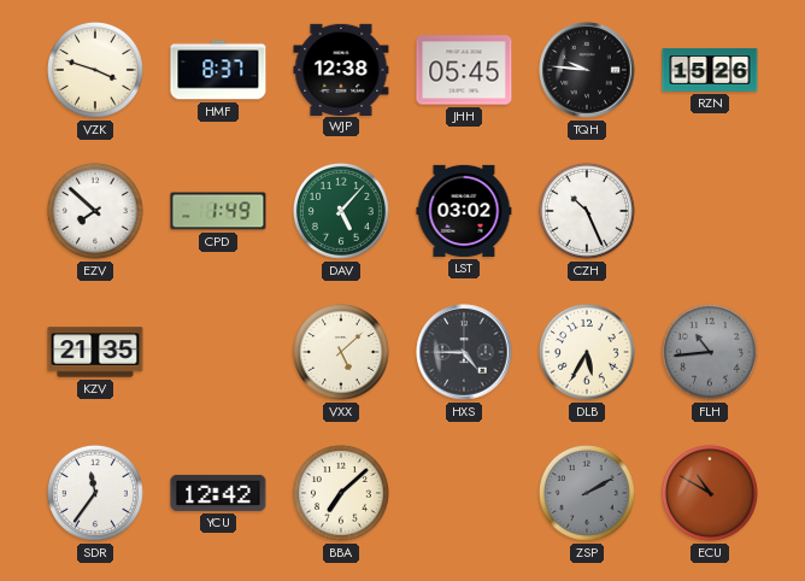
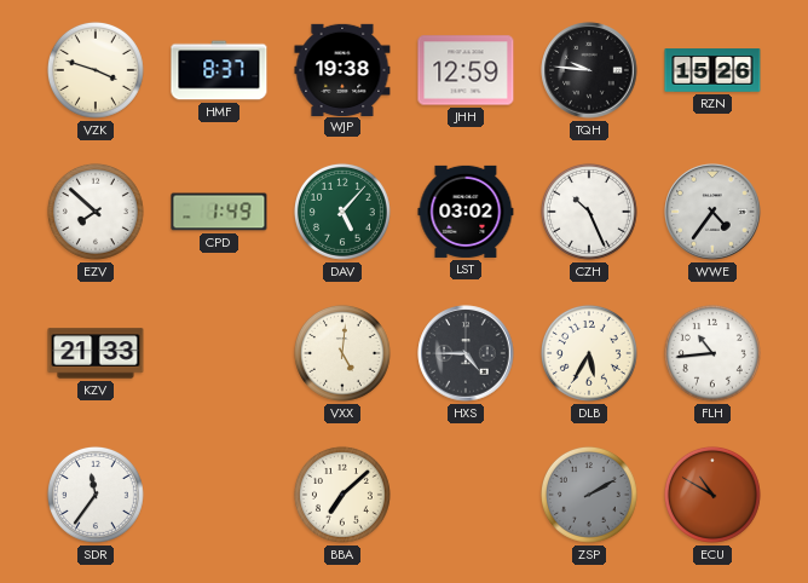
WJP: 12:38 -> 19:38 (342, 69)
JHH: 05:45 -> 12:59 (466, 70)
WWE: none -> 4:36 (712, 212)
KZV: 21:35 -> 21:33 (96, 353)
VXX: 5:08 -> 5:01 (342, 353)
FLH dial: grey -> white (712, 353)
YCU: 12:42 -> none (218, 493)
